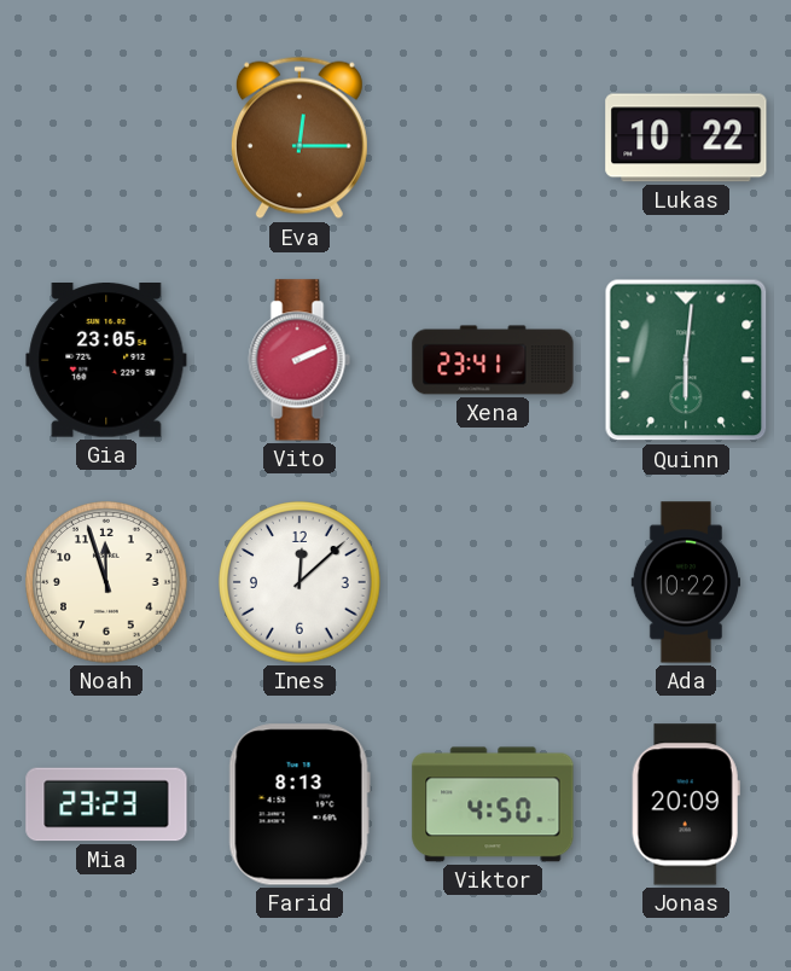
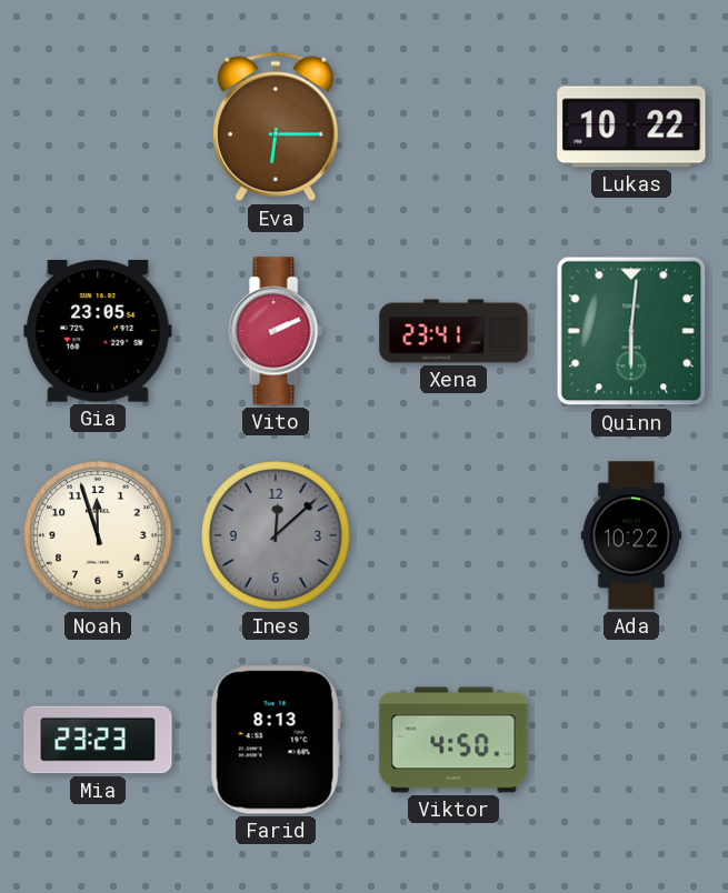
Eva: 12:15 -> 6:15 (276, 127)
Ines dial: white -> grey (276, 535)
Jonas: 20:09 -> none (686, 804)
